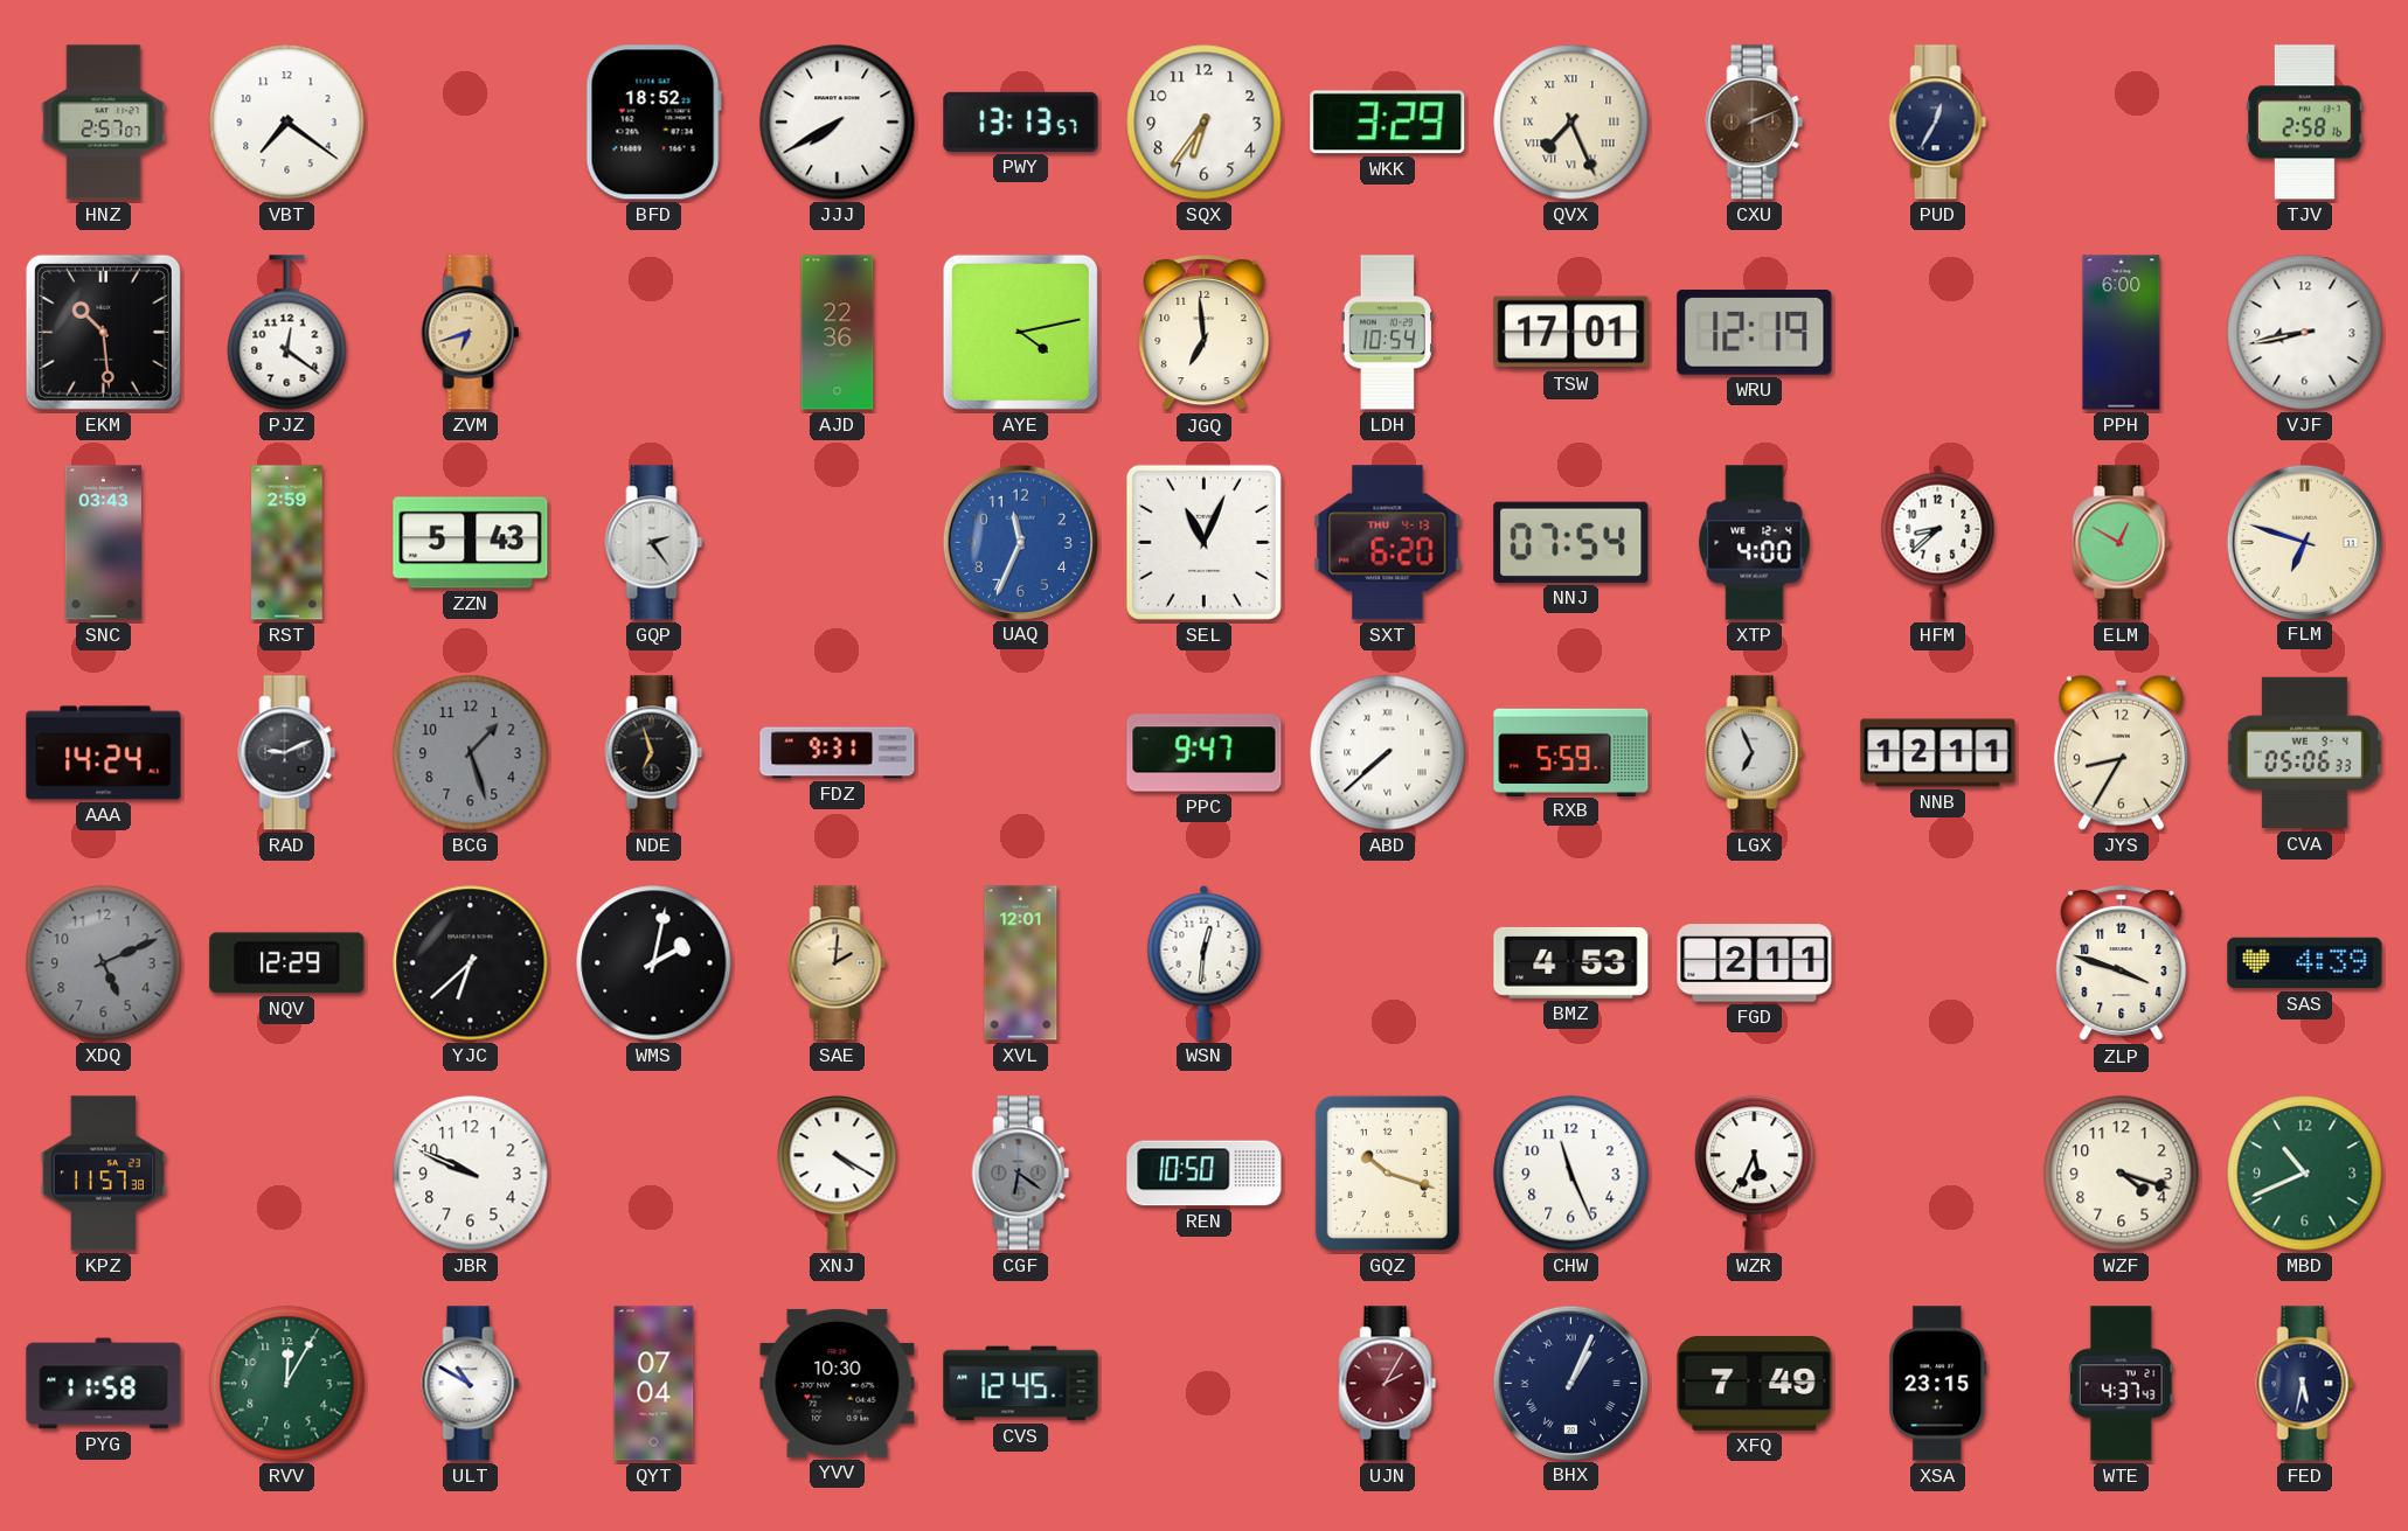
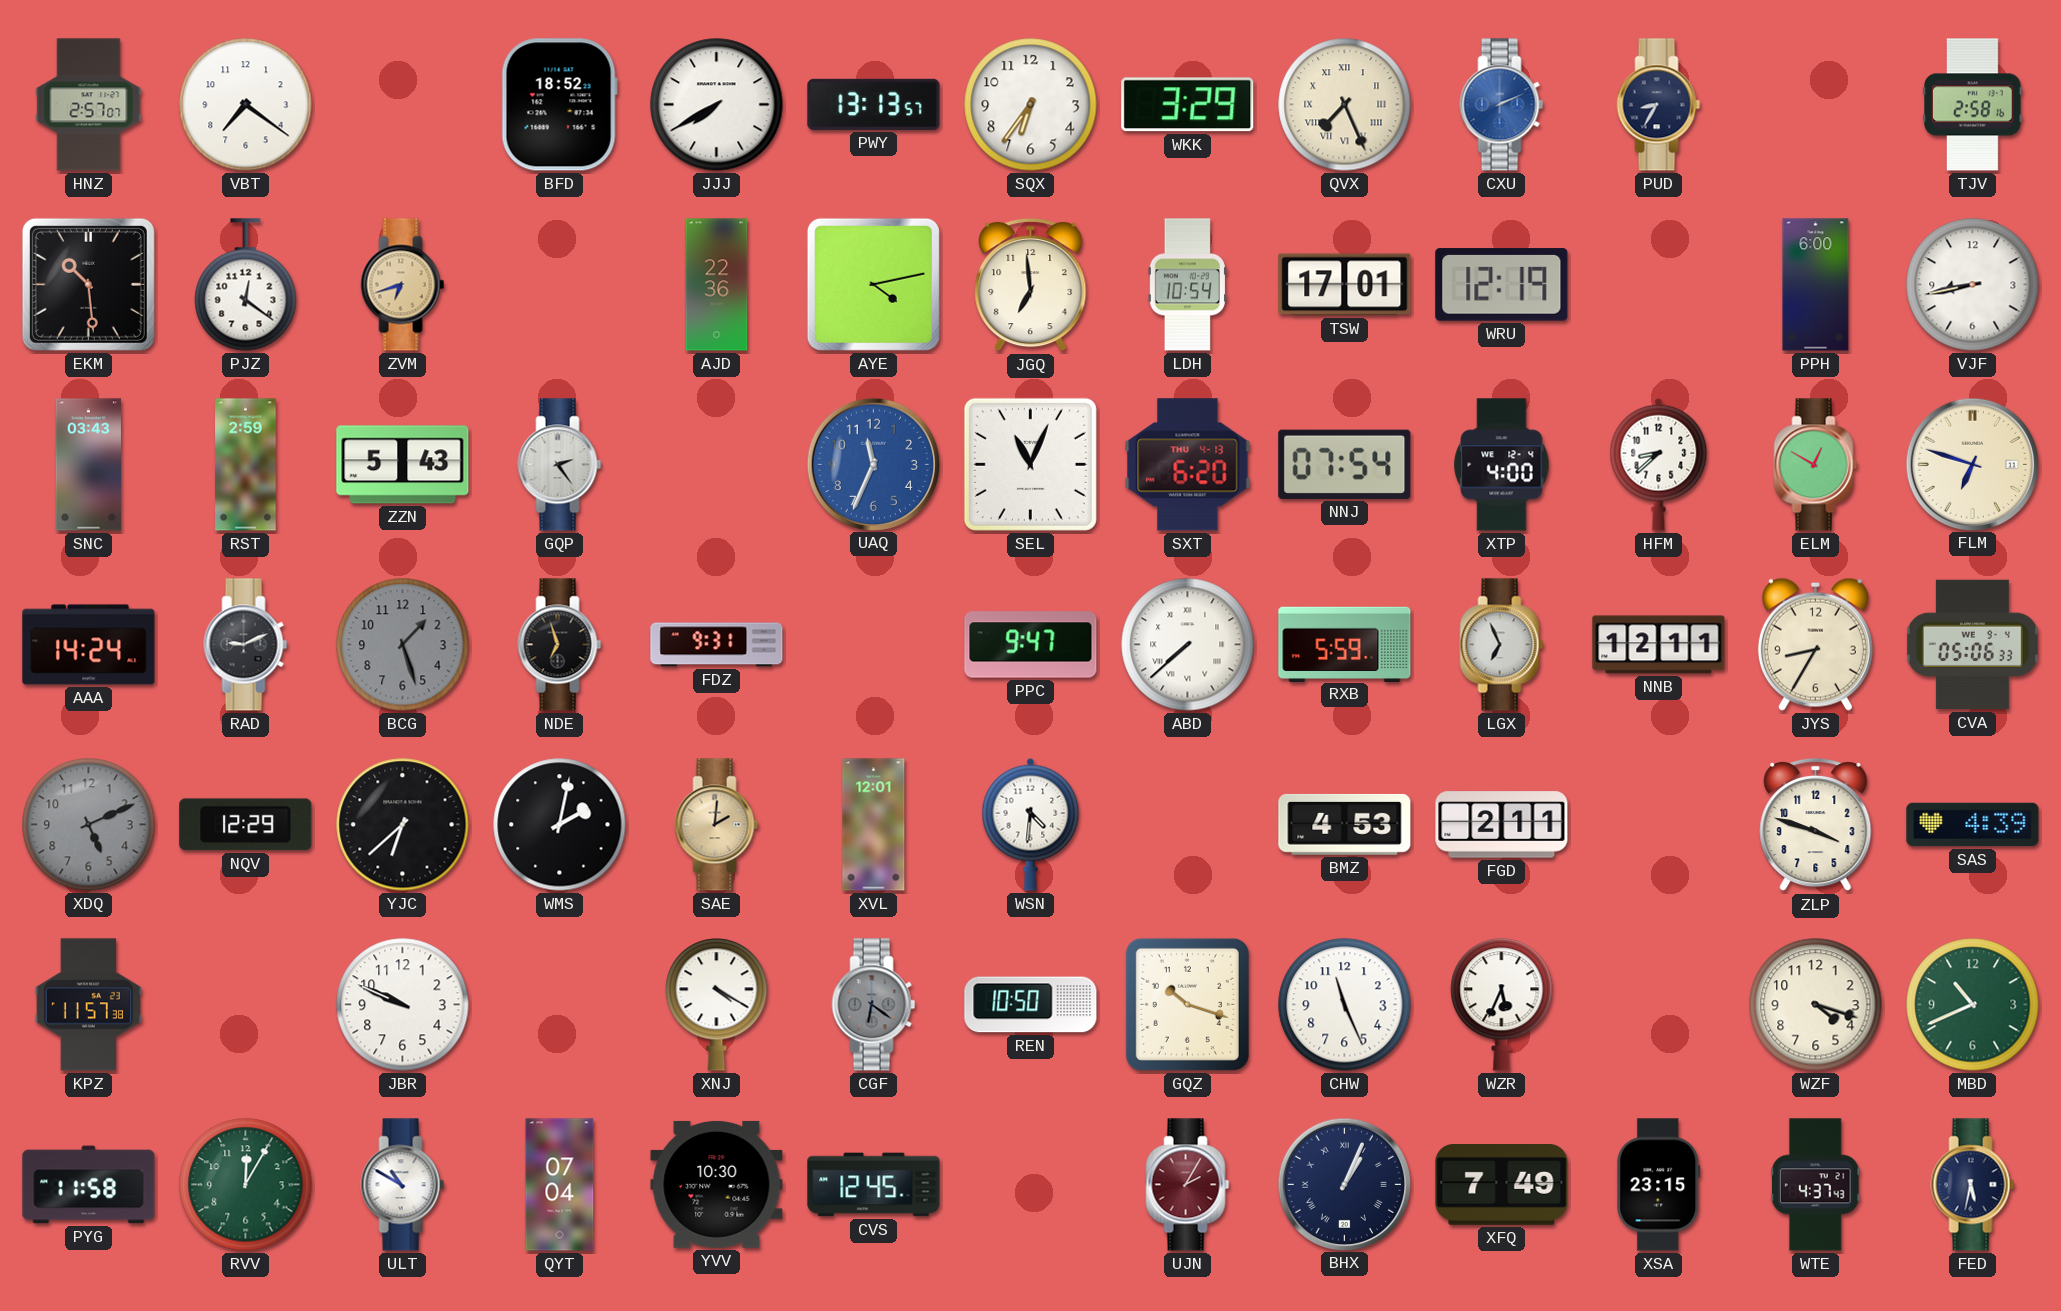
CXU dial: brown -> blue (1502, 105)
PUD: 12:35 -> 8:35 (1659, 105)
WSN: 12:31 -> 4:31 (1031, 824)
